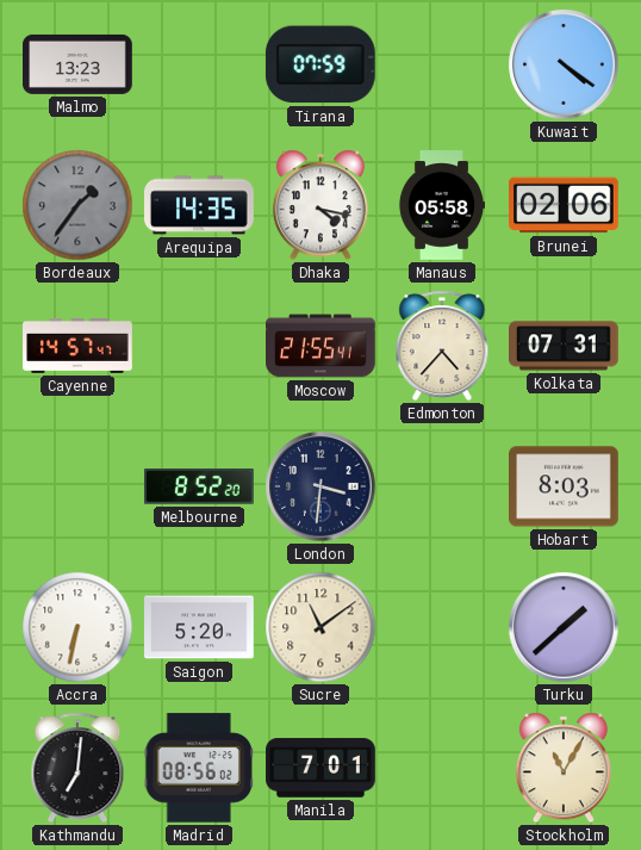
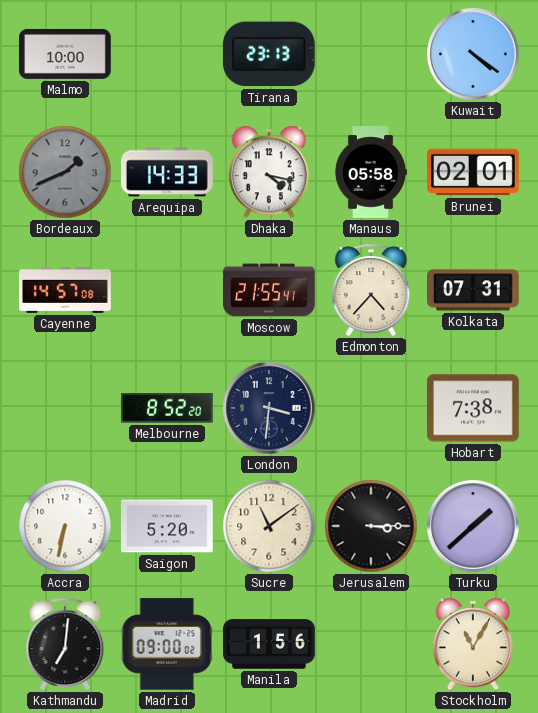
Malmo: 13:23 -> 10:00 (66, 54)
Tirana: 07:59 -> 23:13 (269, 54)
Bordeaux: 1:36 -> 1:41 (65, 172)
Arequipa: 14:35 -> 14:33 (167, 172)
Brunei: 02:06 -> 02:01 (474, 172)
Cayenne: 14:57:47 -> 14:57:08 (65, 290)
Hobart: 8:03 -> 7:38 (474, 408)
Jerusalem: none -> 3:15 (371, 526)
Madrid: 08:56 -> 09:00 (166, 644)
Manila: 7:01 -> 1:56 (269, 644)
